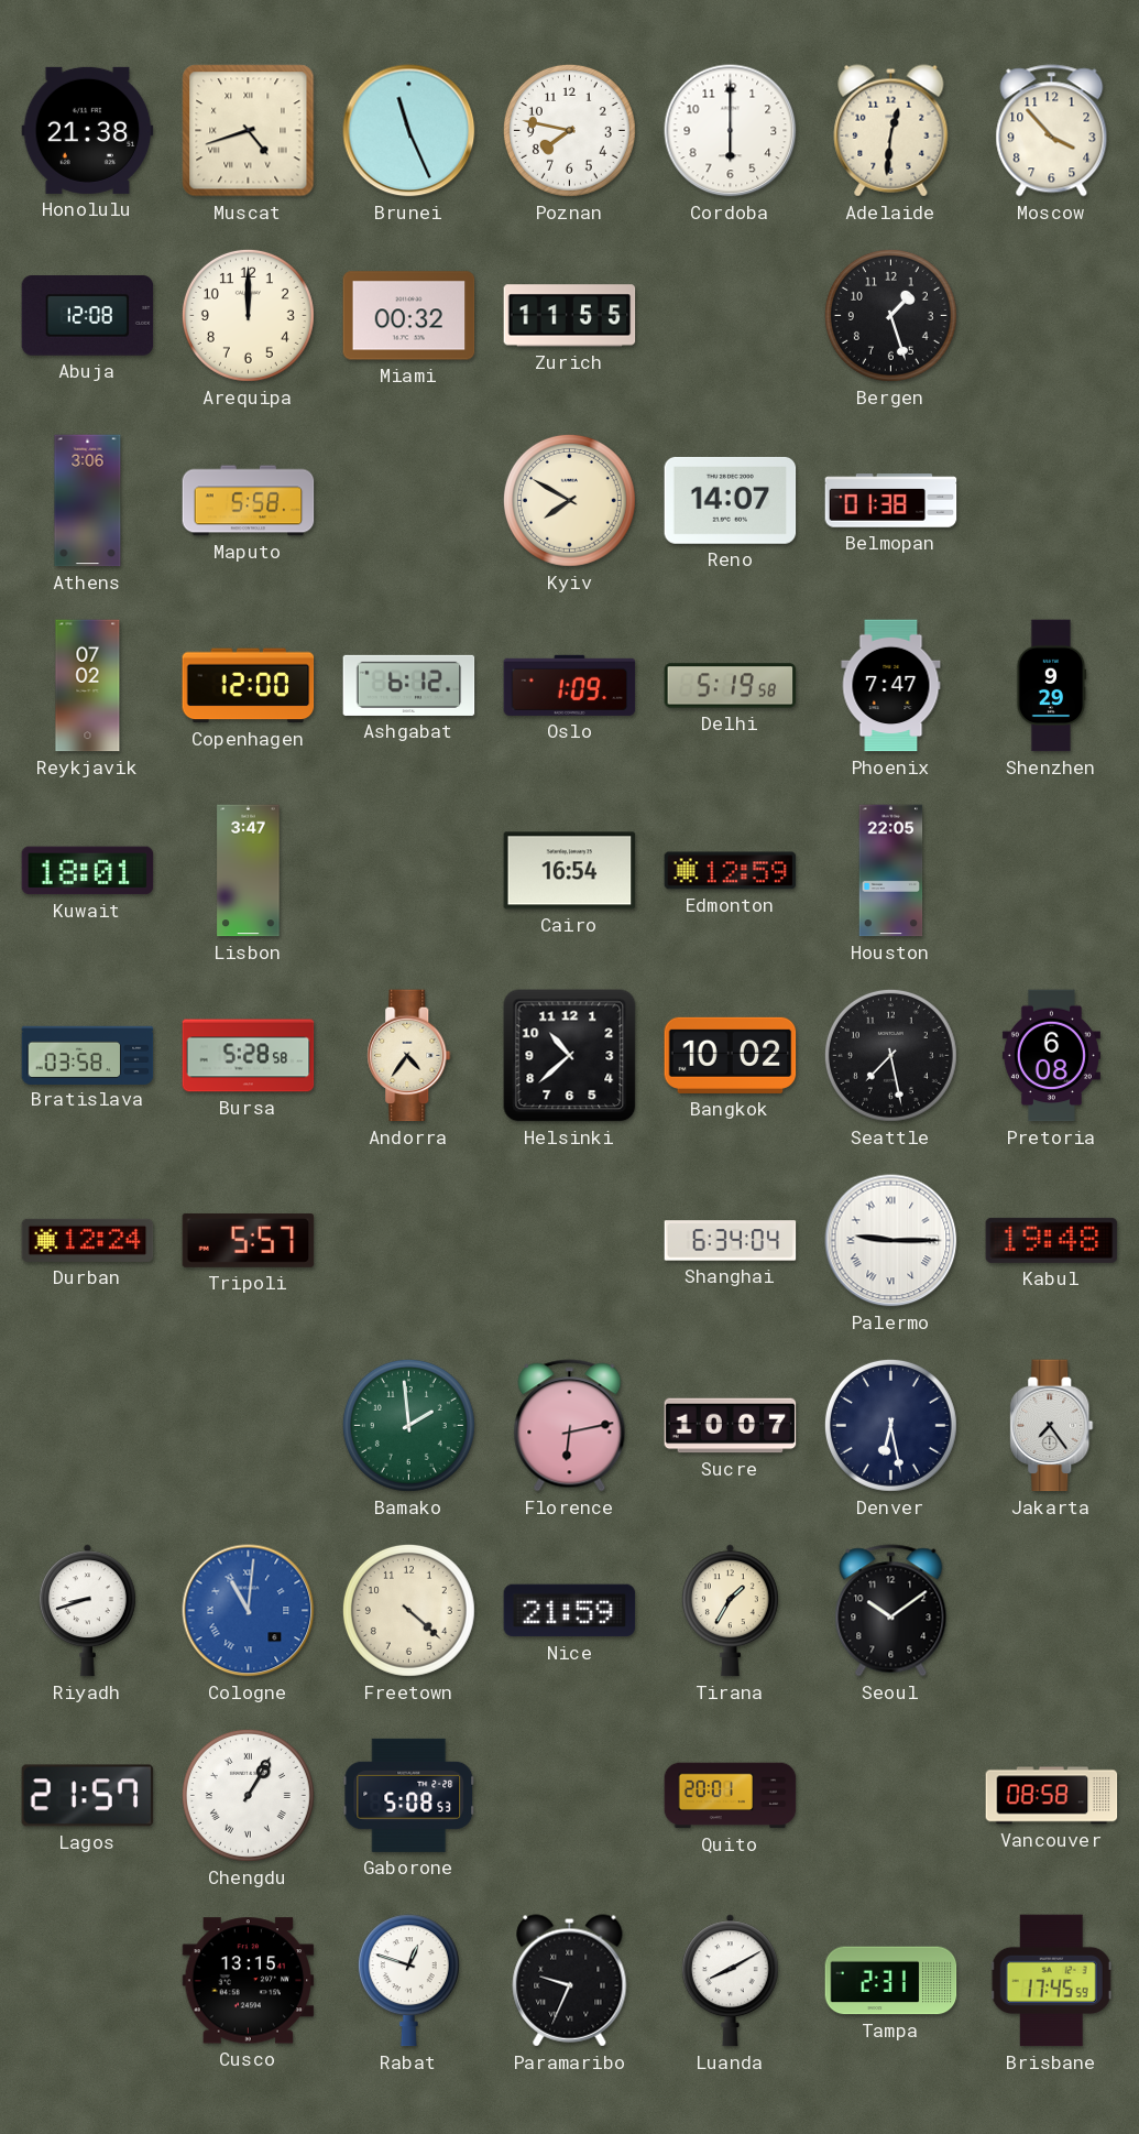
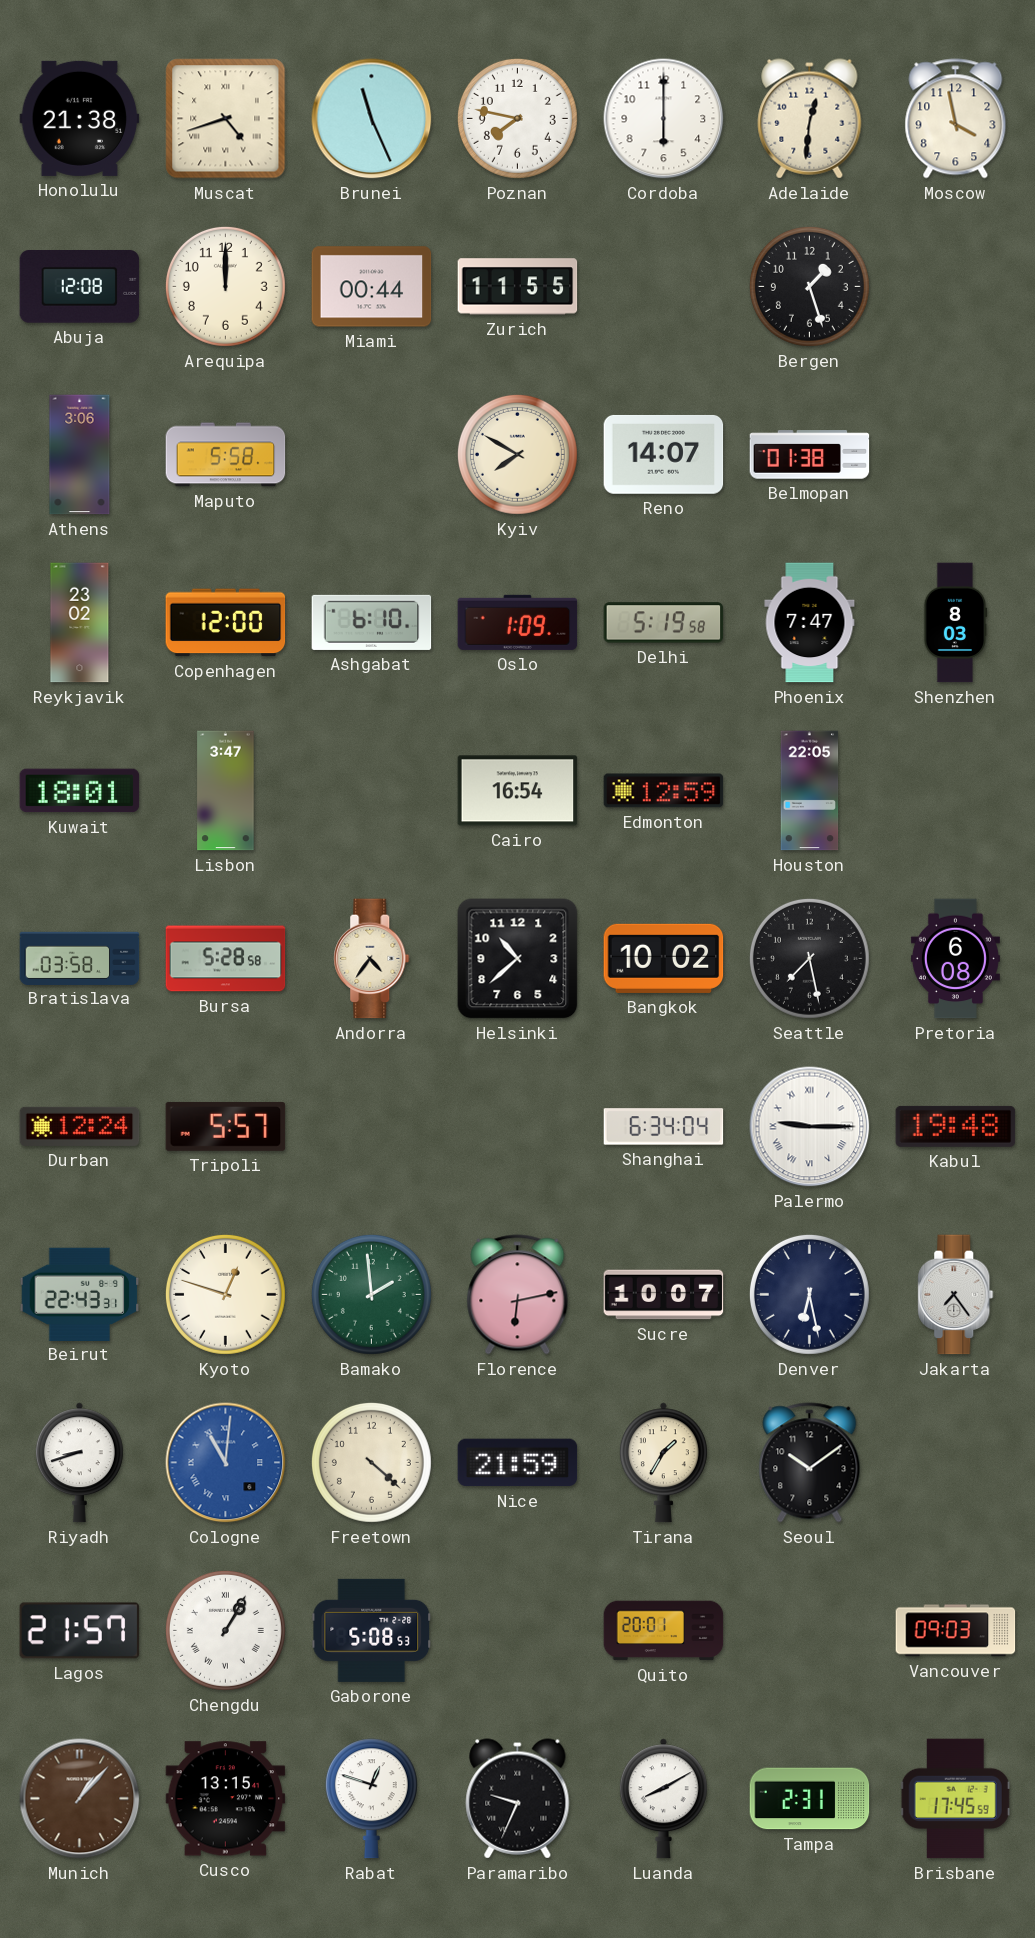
Moscow: 3:53 -> 3:58 (956, 119)
Miami: 00:32 -> 00:44 (372, 287)
Reykjavik: 07:02 -> 23:02 (80, 623)
Ashgabat: 6:12 -> 6:10 (372, 622)
Shenzhen: 9:29 -> 8:03 (955, 623)
Beirut: none -> 22:43 (80, 1294)
Kyoto: none -> 12:48 (225, 1294)
Vancouver: 08:58 -> 09:03 (956, 1631)
Munich: none -> 1:07 (80, 1799)
